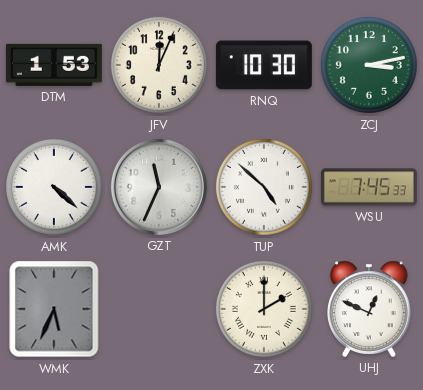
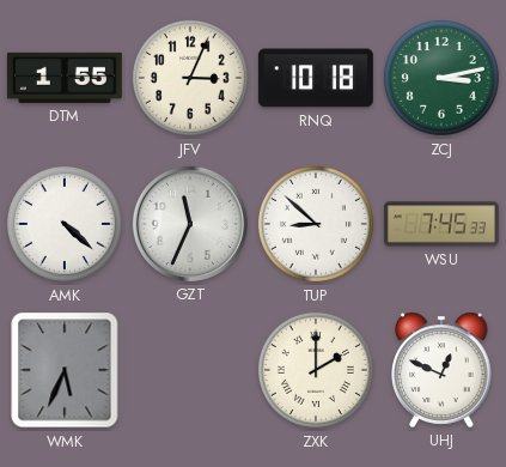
DTM: 1:53 -> 1:55 (65, 78)
JFV: 12:04 -> 3:04 (190, 78)
RNQ: 10:30 -> 10:18 (316, 78)
TUP: 4:52 -> 8:52 (316, 224)
